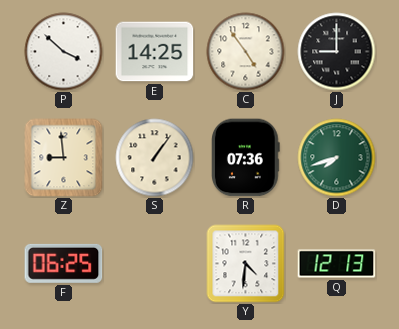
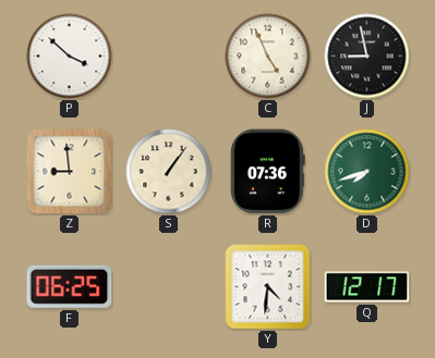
E: 14:25 -> none (155, 52)
C: 4:54 -> 4:56 (268, 57)
J: 9:00 -> 8:58 (367, 57)
Q: 12:13 -> 12:17 (367, 287)
